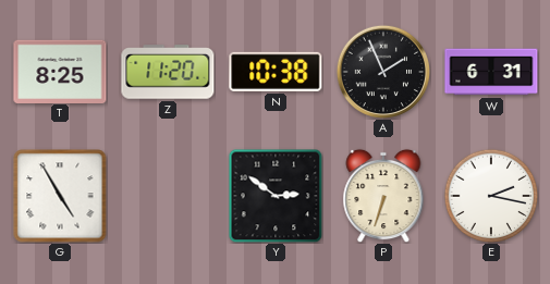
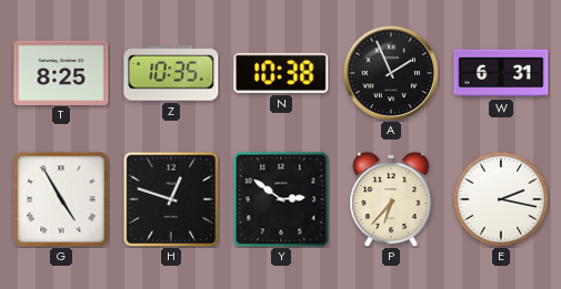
Z: 11:20 -> 10:35 (171, 73)
H: none -> 12:48 (171, 199)
P: 6:33 -> 6:37 (391, 199)
